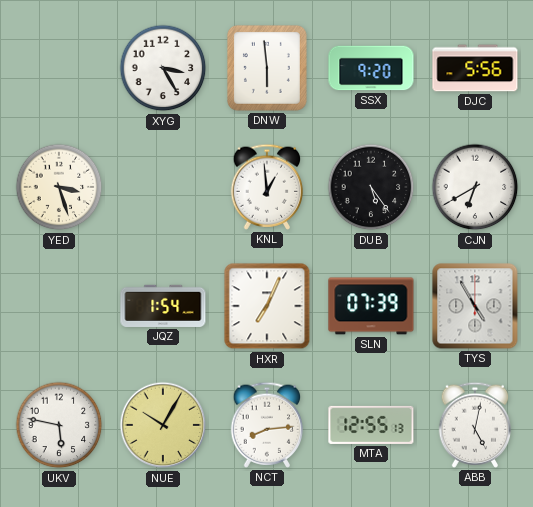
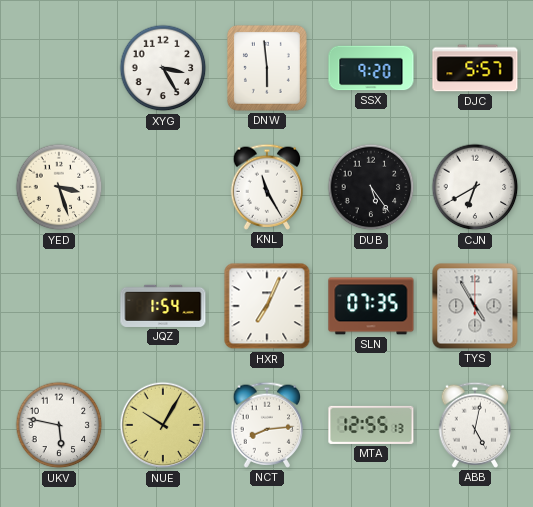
DJC: 5:56 -> 5:57 (475, 68)
KNL: 12:59 -> 11:25 (267, 187)
SLN: 07:39 -> 07:35 (371, 306)
